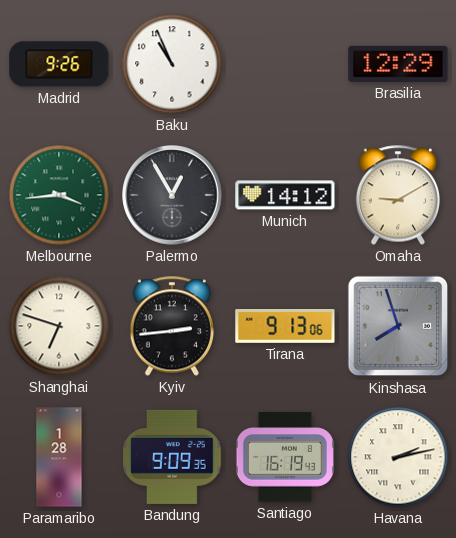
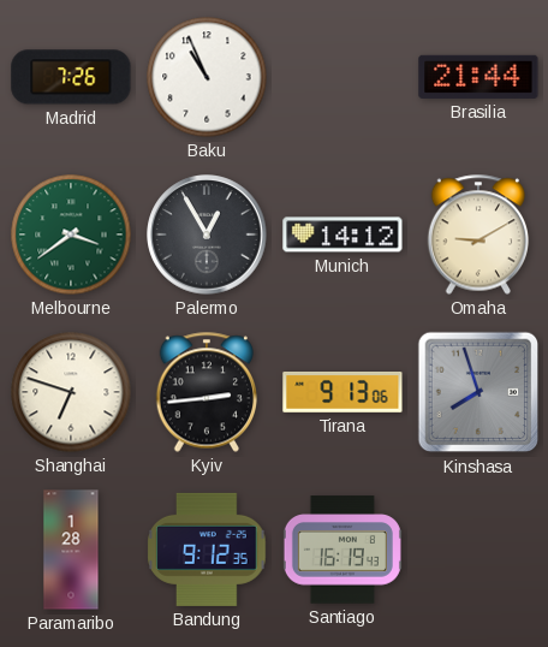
Madrid: 9:26 -> 7:26 (71, 77)
Brasilia: 12:29 -> 21:44 (478, 77)
Melbourne: 3:44 -> 3:39 (71, 235)
Bandung: 9:09 -> 9:12 (207, 550)
Havana: 2:13 -> none (398, 457)
